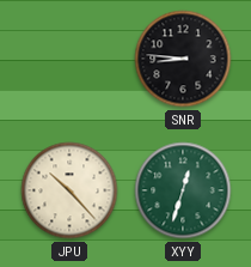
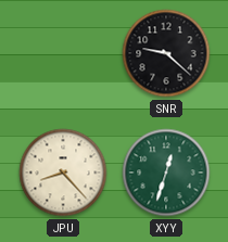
SNR: 8:46 -> 9:22 (166, 53)
JPU: 10:23 -> 8:23 (63, 173)
